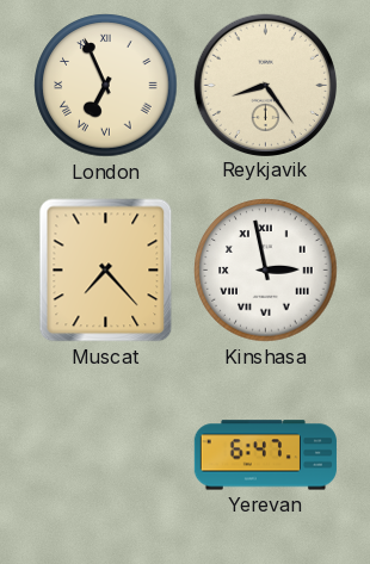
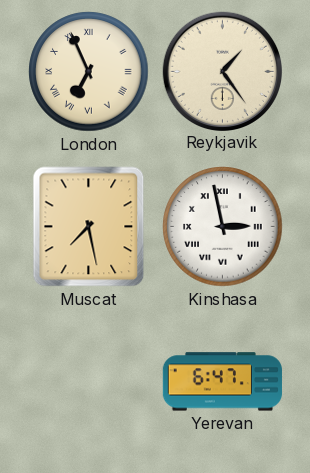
Reykjavik: 8:24 -> 1:24 (222, 71)
Muscat: 7:23 -> 7:28 (89, 227)
